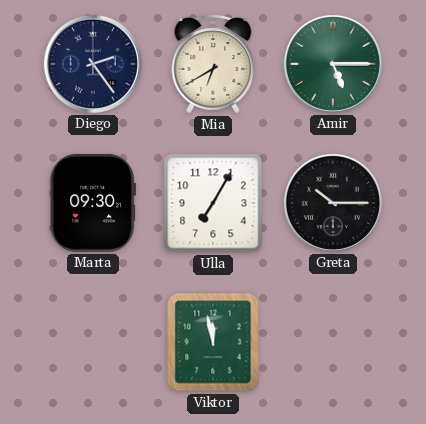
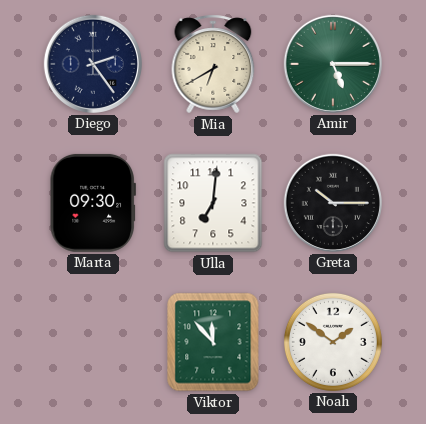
Ulla: 7:05 -> 7:01 (213, 203)
Viktor: 11:58 -> 11:53 (213, 342)
Noah: none -> 1:51 (333, 342)
